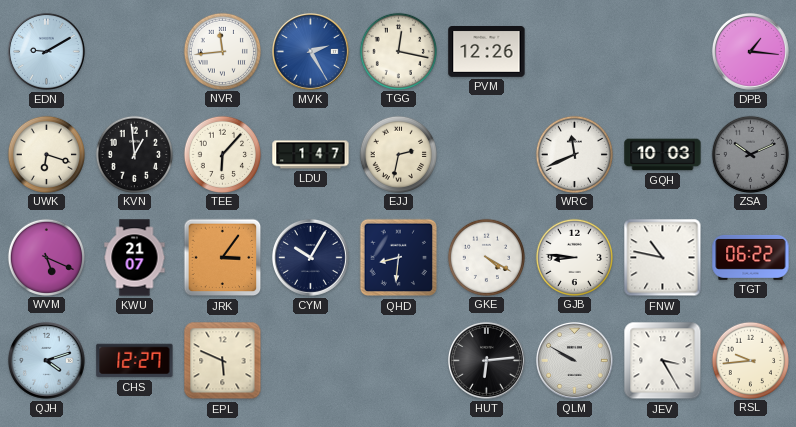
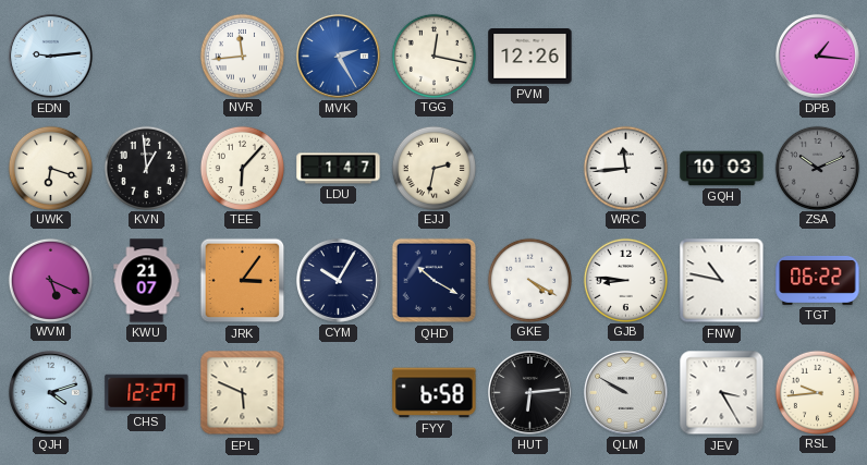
EDN: 9:10 -> 9:14 (51, 57)
WRC: 11:41 -> 11:44 (625, 168)
QHD: 8:31 -> 10:20 (435, 281)
FYY: none -> 6:58 (435, 393)
